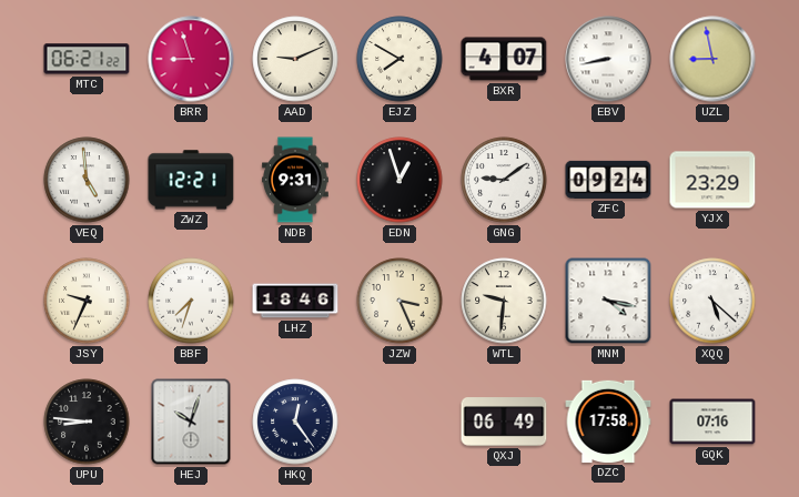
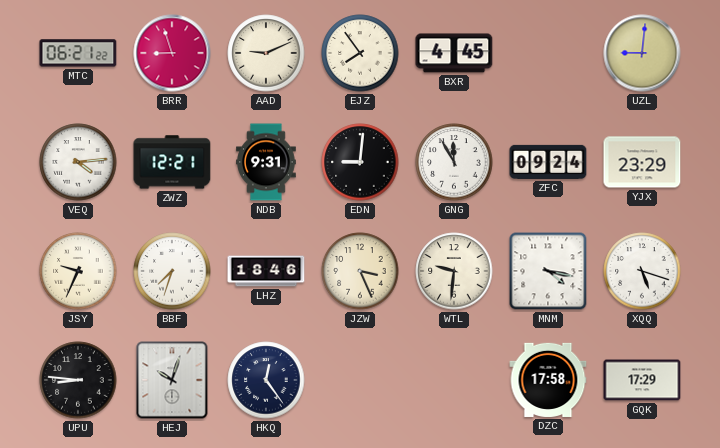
EJZ: 7:50 -> 7:54 (360, 53)
BXR: 4:07 -> 4:45 (454, 53)
EBV: 8:43 -> none (608, 59)
UZL: 8:58 -> 9:01 (642, 53)
VEQ: 4:59 -> 4:14 (78, 162)
EDN: 12:57 -> 9:01 (360, 162)
GNG: 9:09 -> 11:55 (454, 162)
XQQ: 5:22 -> 5:18 (642, 271)
QXJ: 06:49 -> none (504, 423)
GQK: 07:16 -> 17:29 (642, 380)
